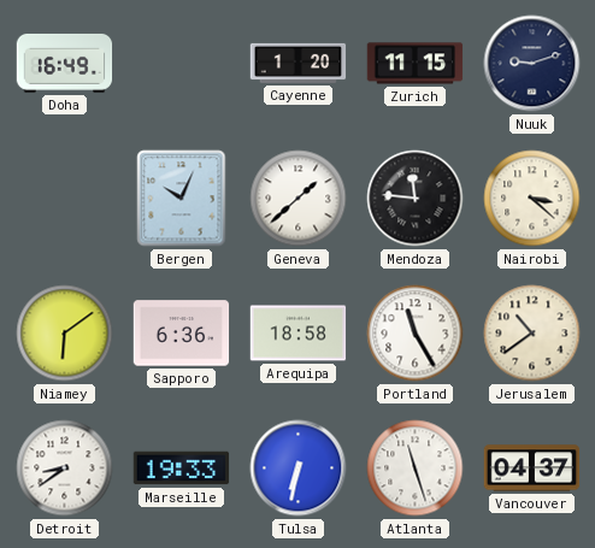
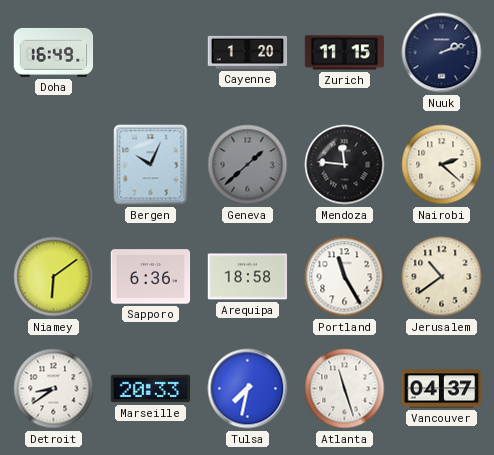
Nuuk: 9:12 -> 2:12 (442, 53)
Geneva dial: white -> grey (248, 165)
Nairobi: 3:22 -> 2:22 (442, 165)
Marseille: 19:33 -> 20:33 (151, 389)
Tulsa: 6:32 -> 7:32 (248, 389)
